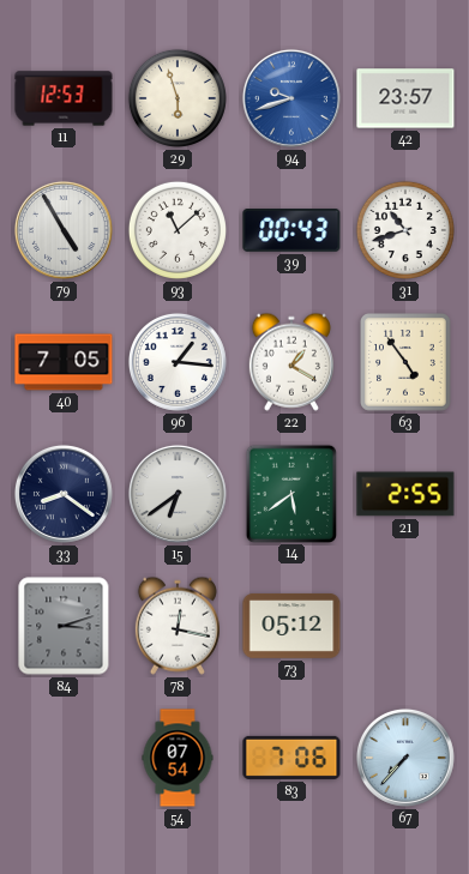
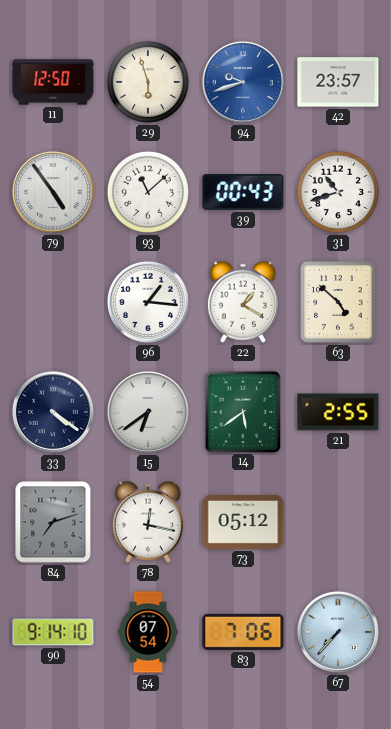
11: 12:53 -> 12:50 (53, 82)
79: 4:55 -> 4:54 (53, 192)
40: 7:05 -> none (64, 362)
63: 4:54 -> 4:52 (339, 303)
33: 8:21 -> 4:21 (53, 412)
84: 3:12 -> 7:12 (53, 522)
90: none -> 9:14 (53, 632)
